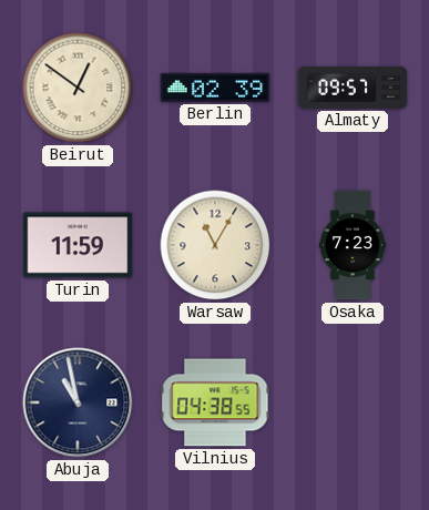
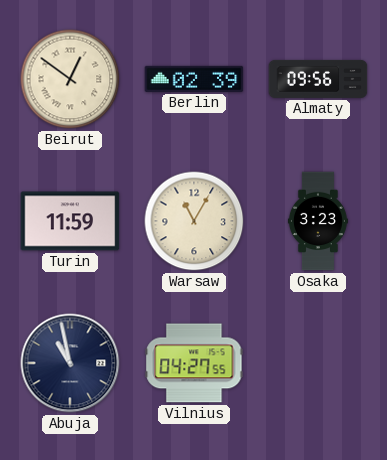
Almaty: 09:57 -> 09:56 (318, 79)
Osaka: 7:23 -> 3:23 (318, 221)
Vilnius: 04:38 -> 04:27 (194, 363)
